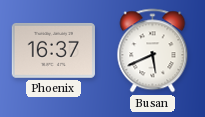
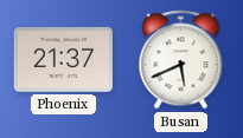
Phoenix: 16:37 -> 21:37 (63, 59)
